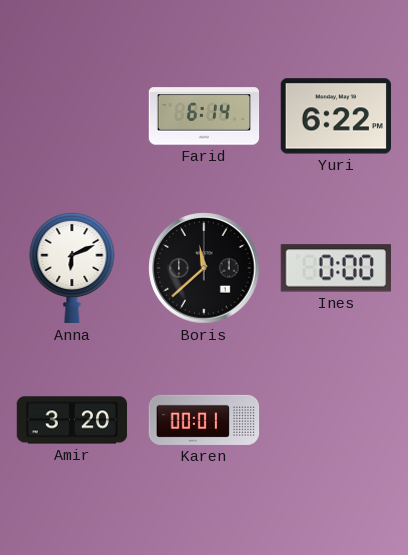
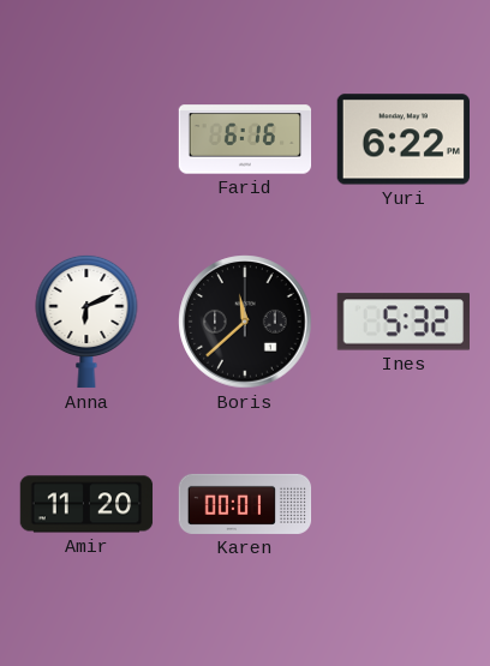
Farid: 6:14 -> 6:16 (245, 139)
Ines: 0:00 -> 5:32 (402, 322)
Amir: 3:20 -> 11:20 (86, 504)
